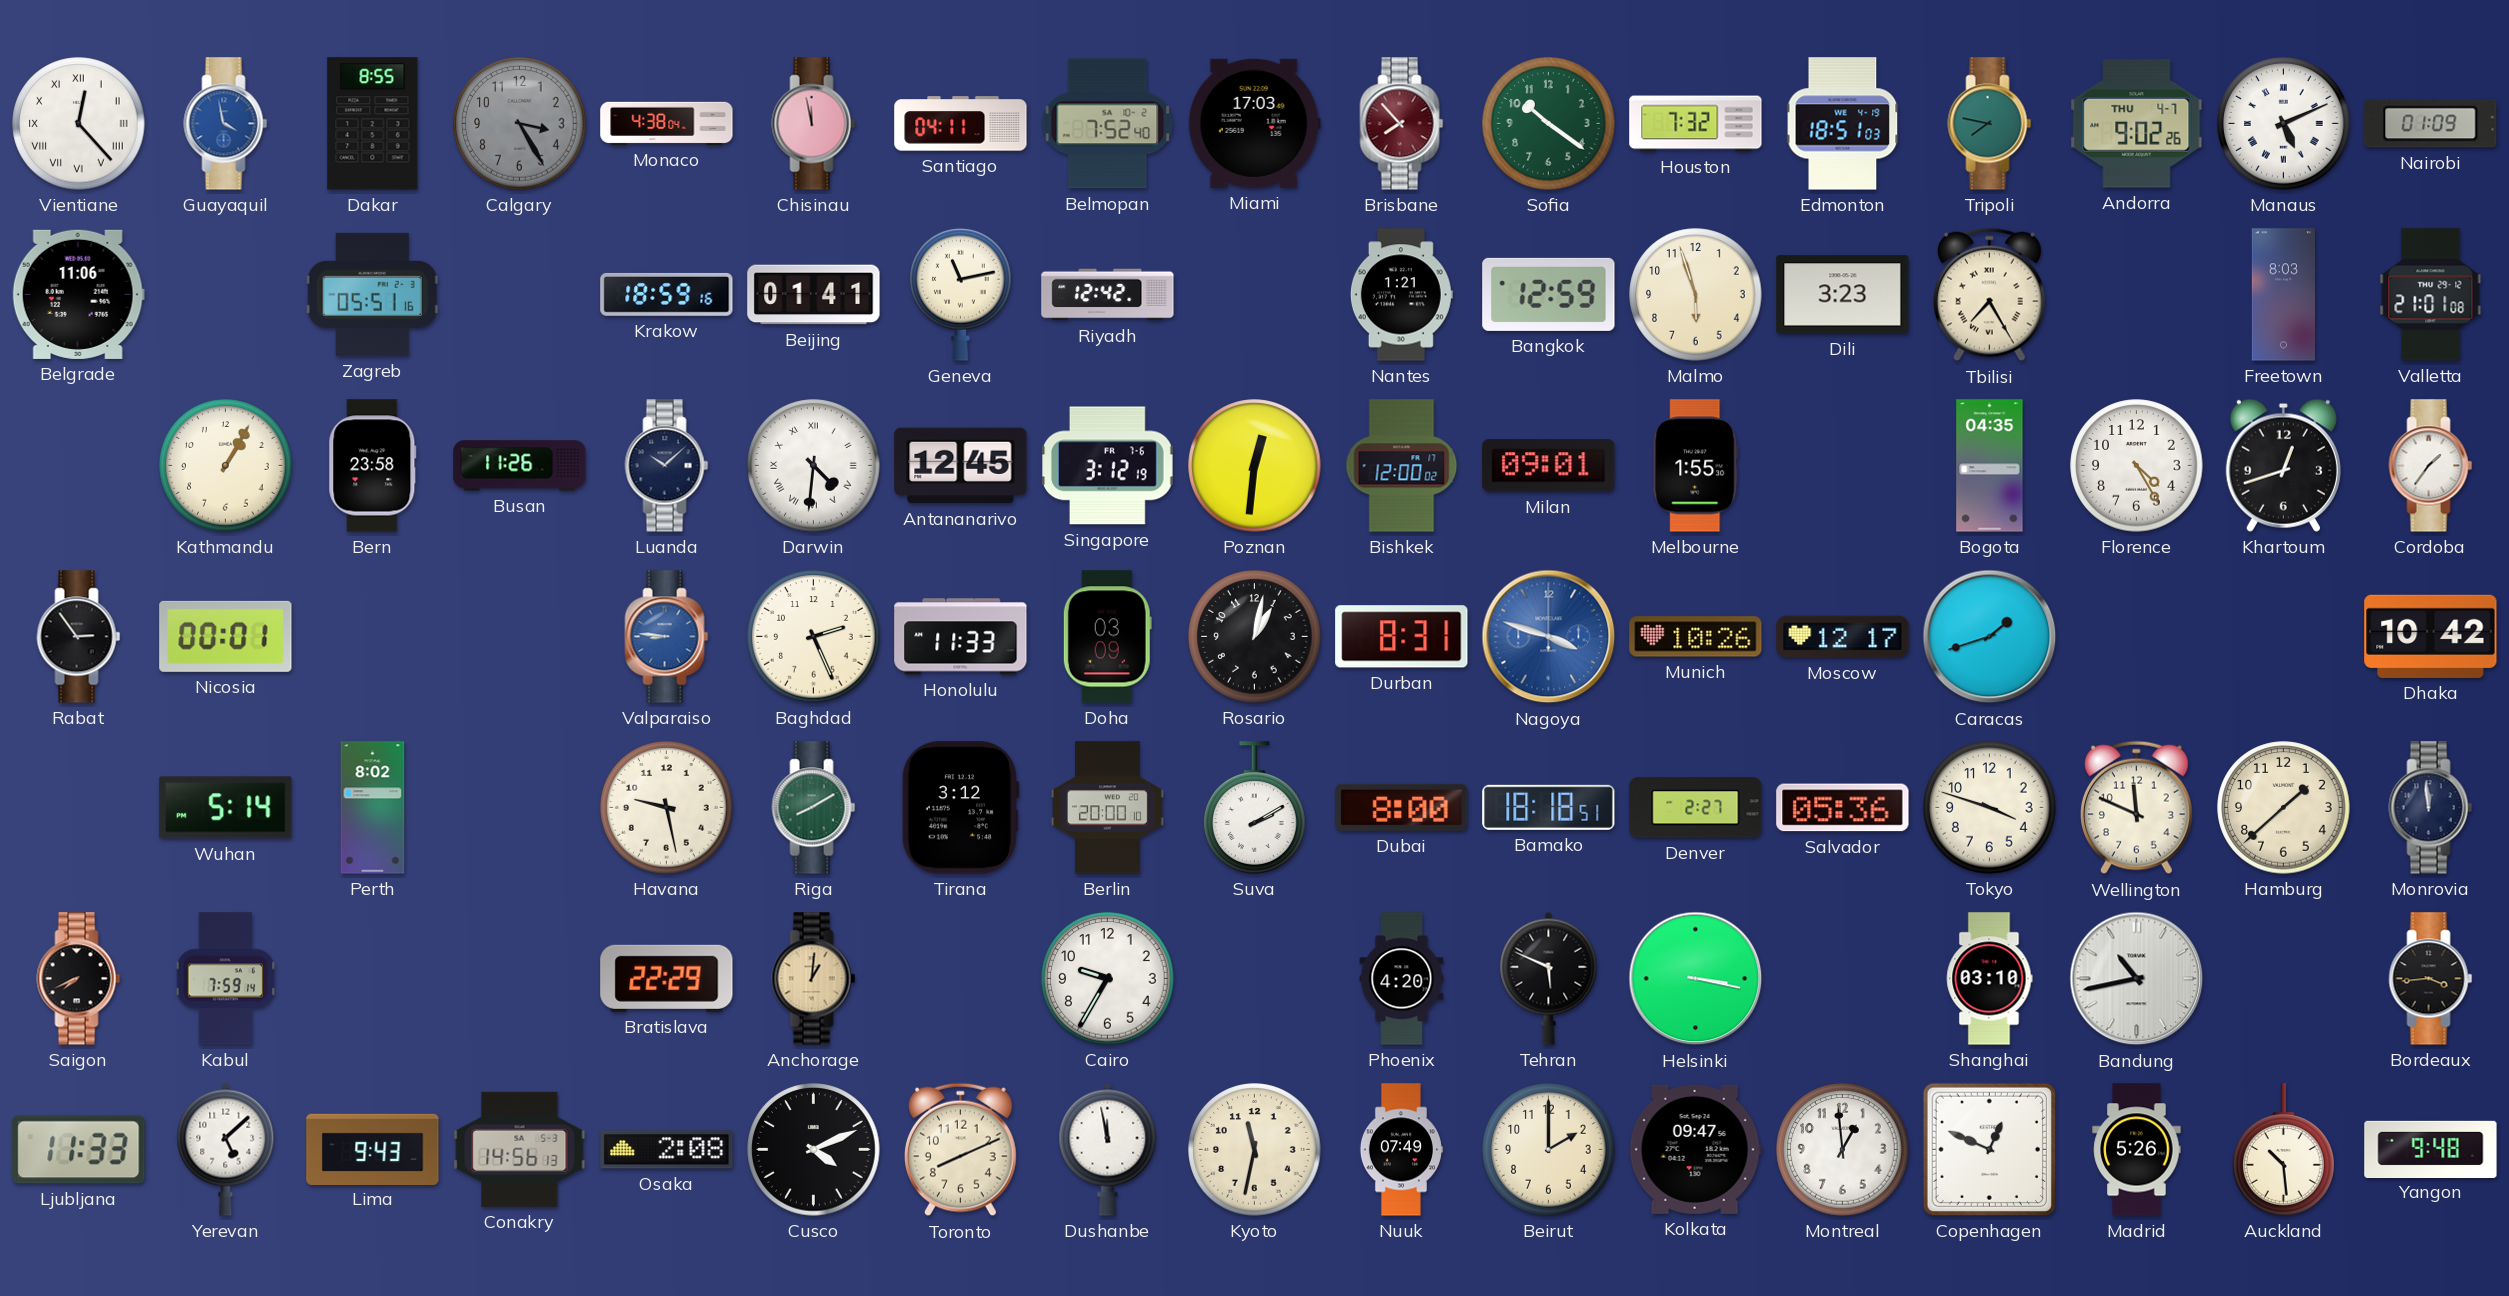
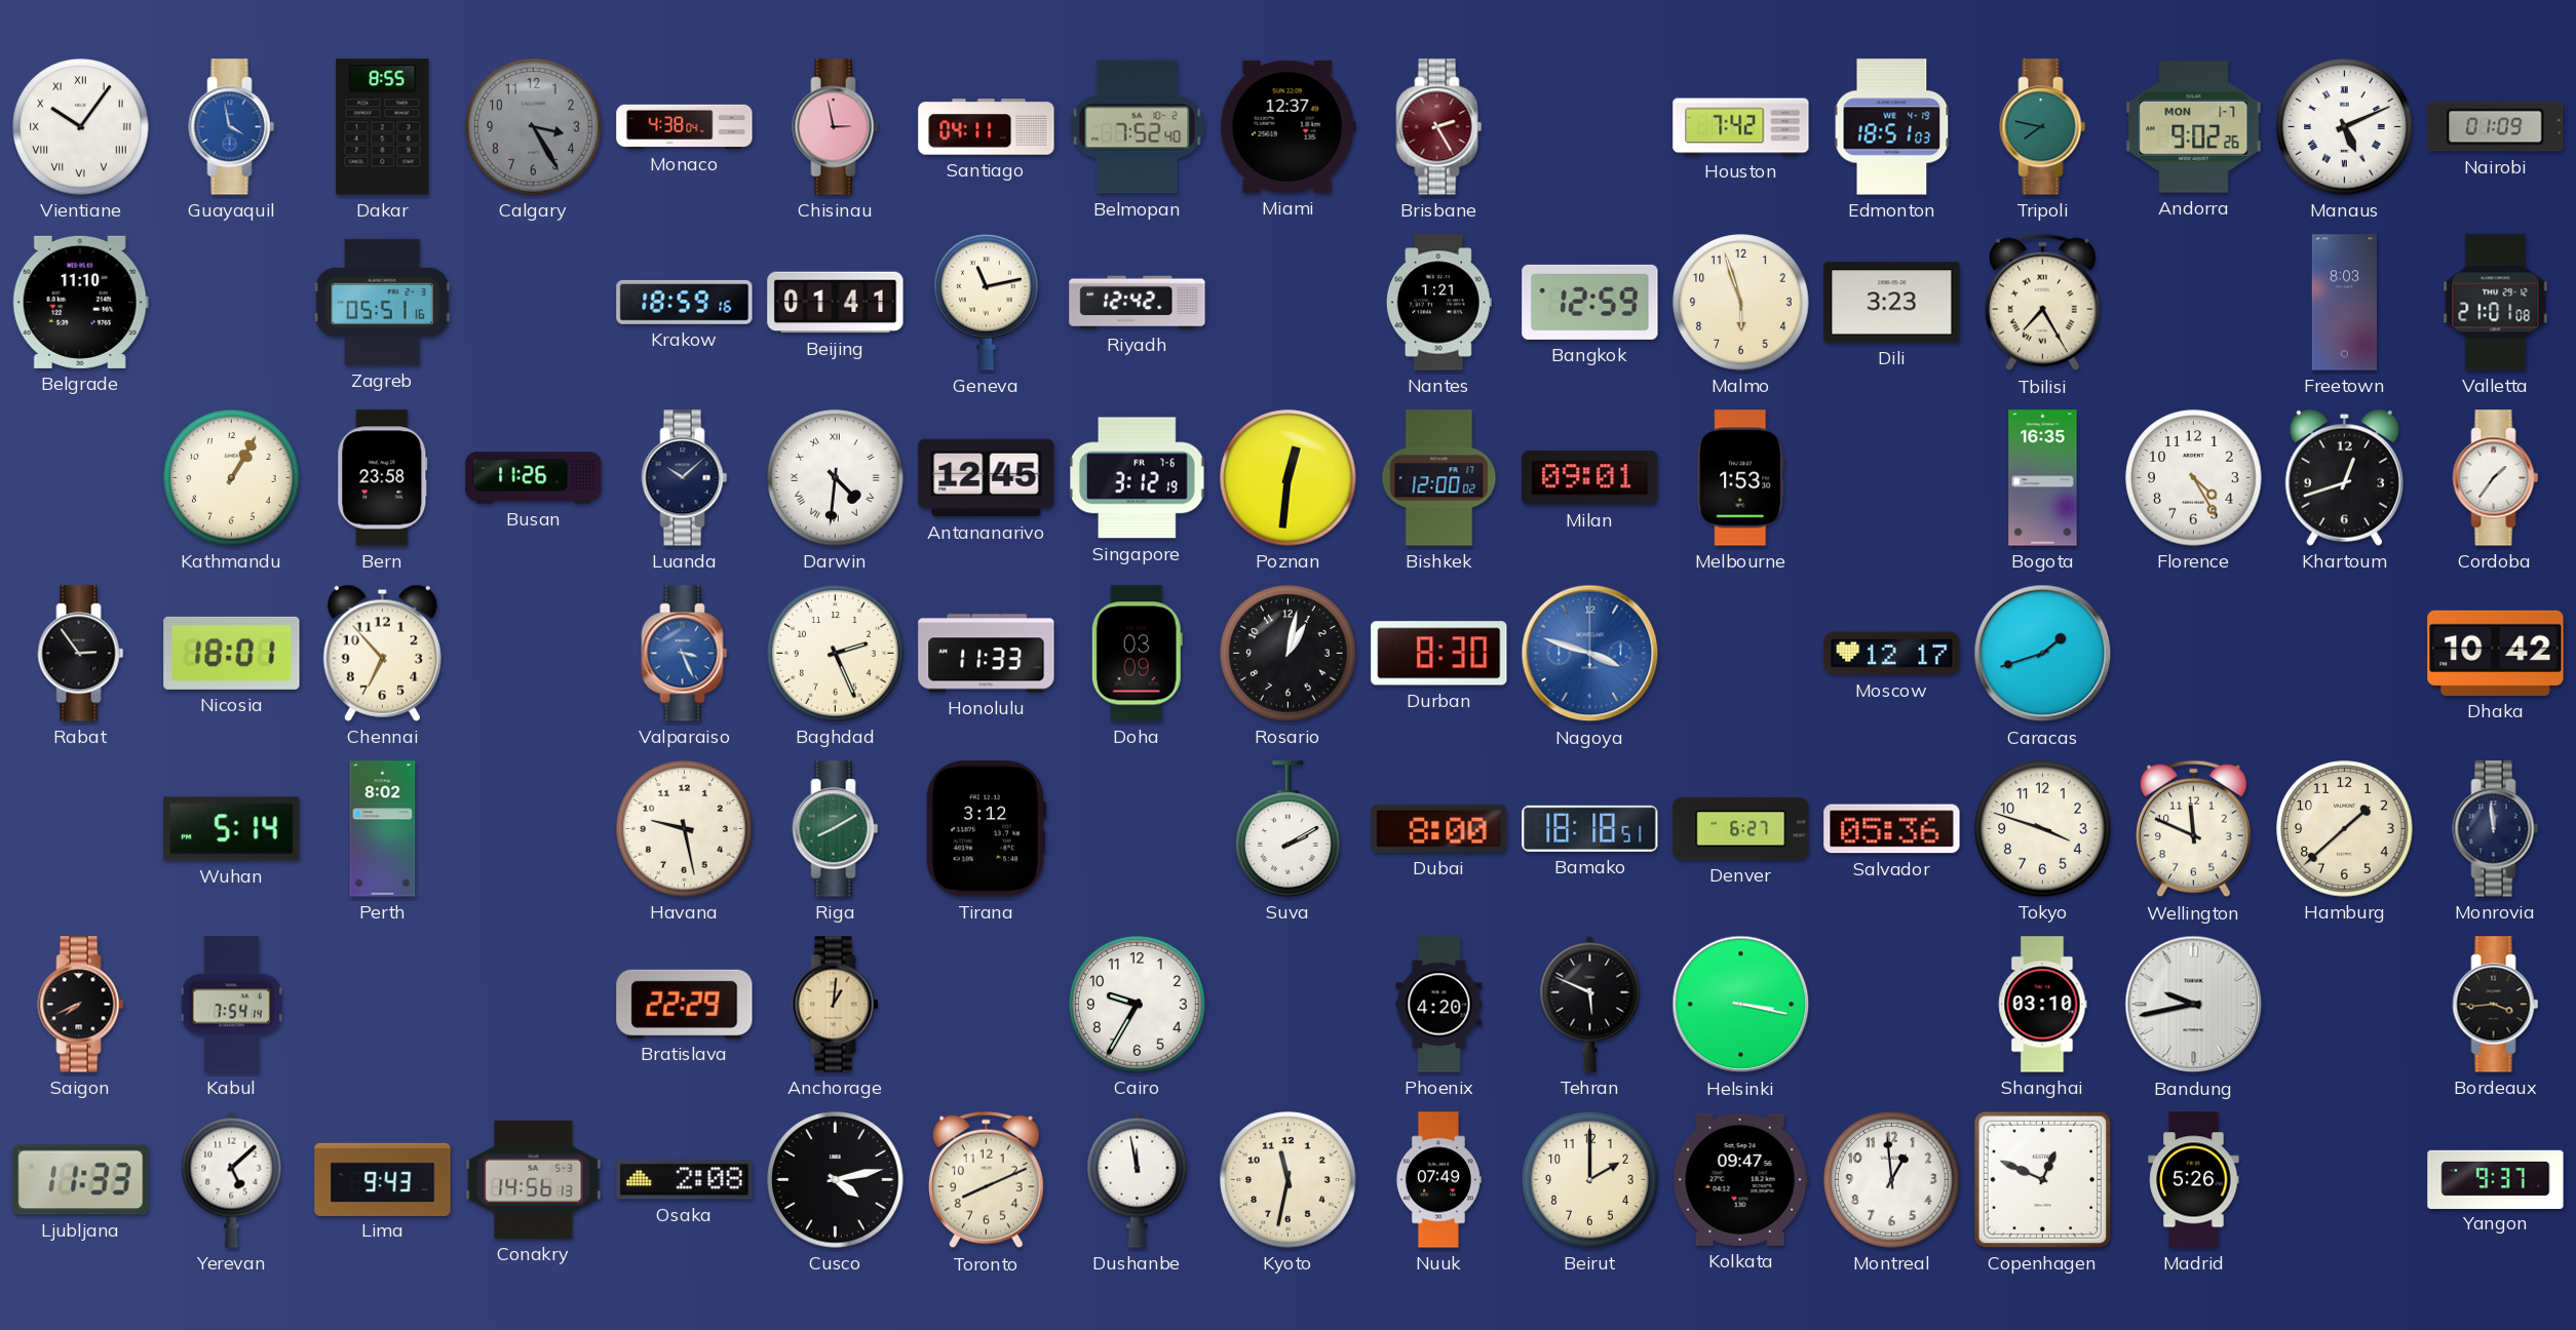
Vientiane: 12:23 -> 10:06 (81, 127)
Chisinau: 11:58 -> 2:58 (836, 127)
Miami: 17:03 -> 12:37 (1287, 126)
Brisbane: 7:53 -> 2:25 (1439, 127)
Sofia: 10:21 -> none (1549, 124)
Houston: 7:32 -> 7:42 (1741, 127)
Andorra date: THU 4-7 -> MON 1-7 (2194, 127)
Belgrade: 11:06 -> 11:10 (80, 302)
Melbourne: 1:55 -> 1:53 (1741, 478)
Bogota: 04:35 -> 16:35 (2043, 478)
Nicosia: 00:01 -> 18:01 (232, 653)
Chennai: none -> 6:53 (382, 653)
Valparaiso: 8:46 -> 3:26 (685, 654)
Durban: 8:31 -> 8:30 (1439, 654)
Munich: 10:26 -> none (1696, 637)
Berlin: 20:00 -> none (1108, 808)
Denver: 2:27 -> 6:27 (1741, 829)
Kabul: 7:59 -> 7:54 (231, 1005)
Bandung: 10:43 -> 9:43 (2194, 1005)
Cusco: 4:11 -> 4:13 (836, 1180)
Auckland: 10:29 -> none (2284, 1150)
Yangon: 9:48 -> 9:37 (2496, 1179)
